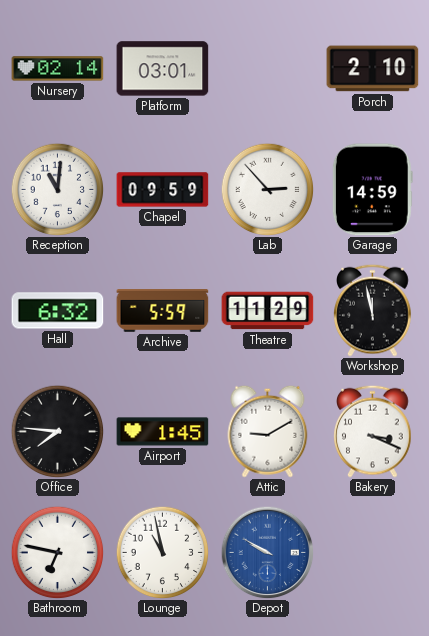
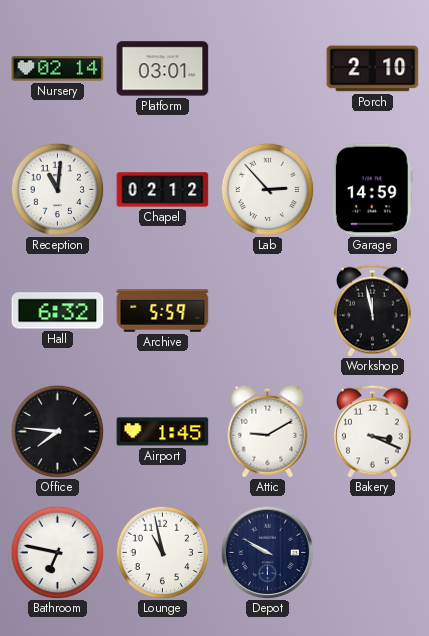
Chapel: 09:59 -> 02:12 (163, 190)
Theatre: 11:29 -> none (268, 311)
Depot dial: blue -> navy (267, 552)
